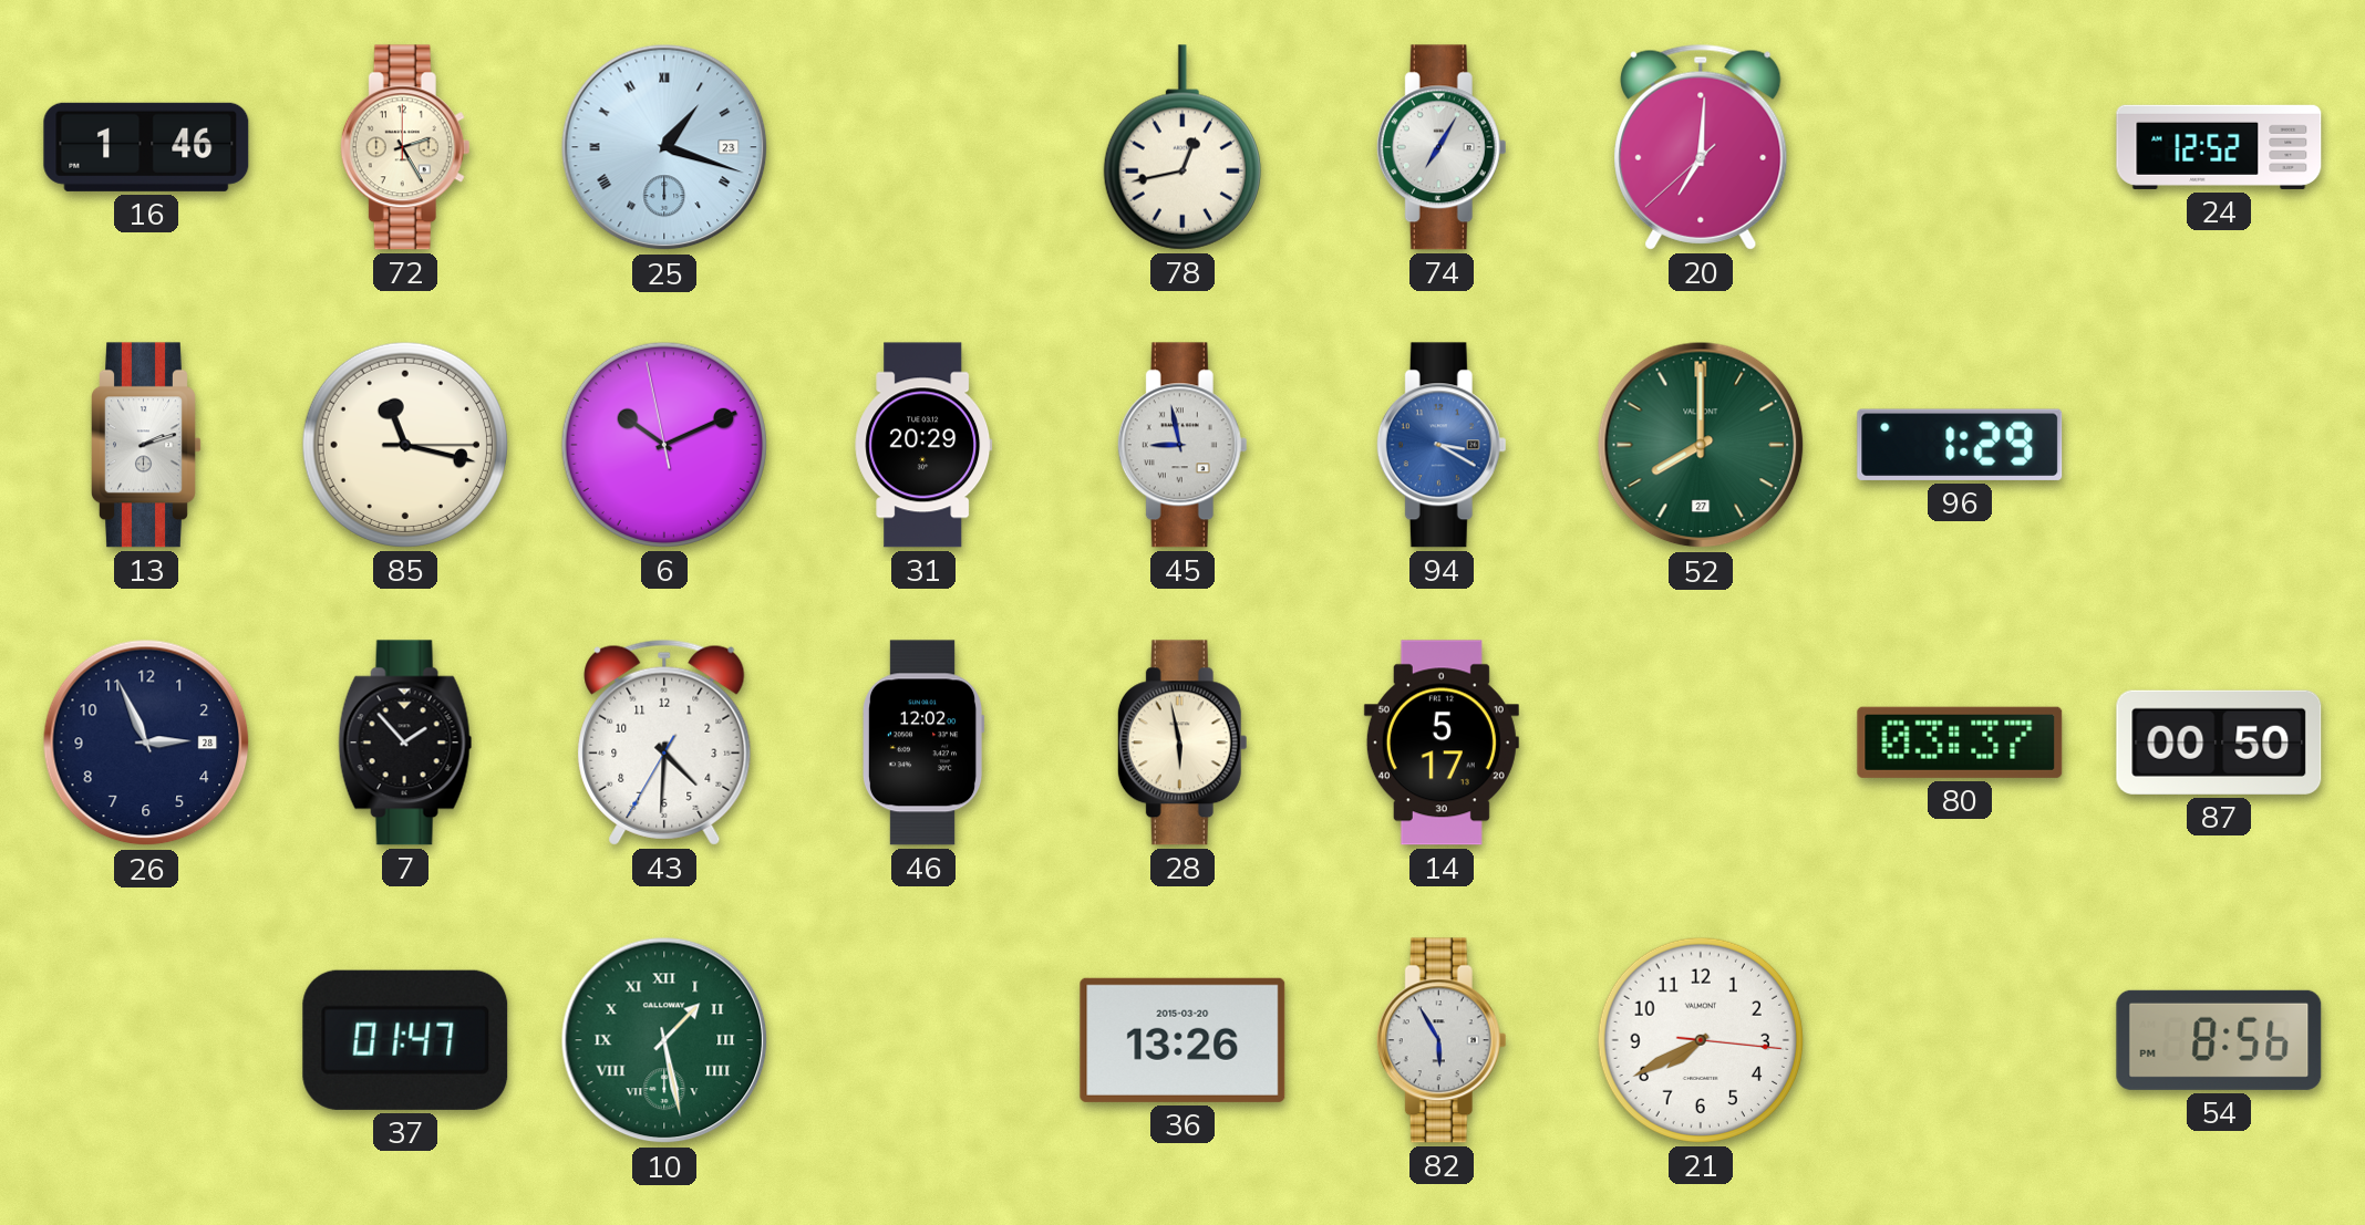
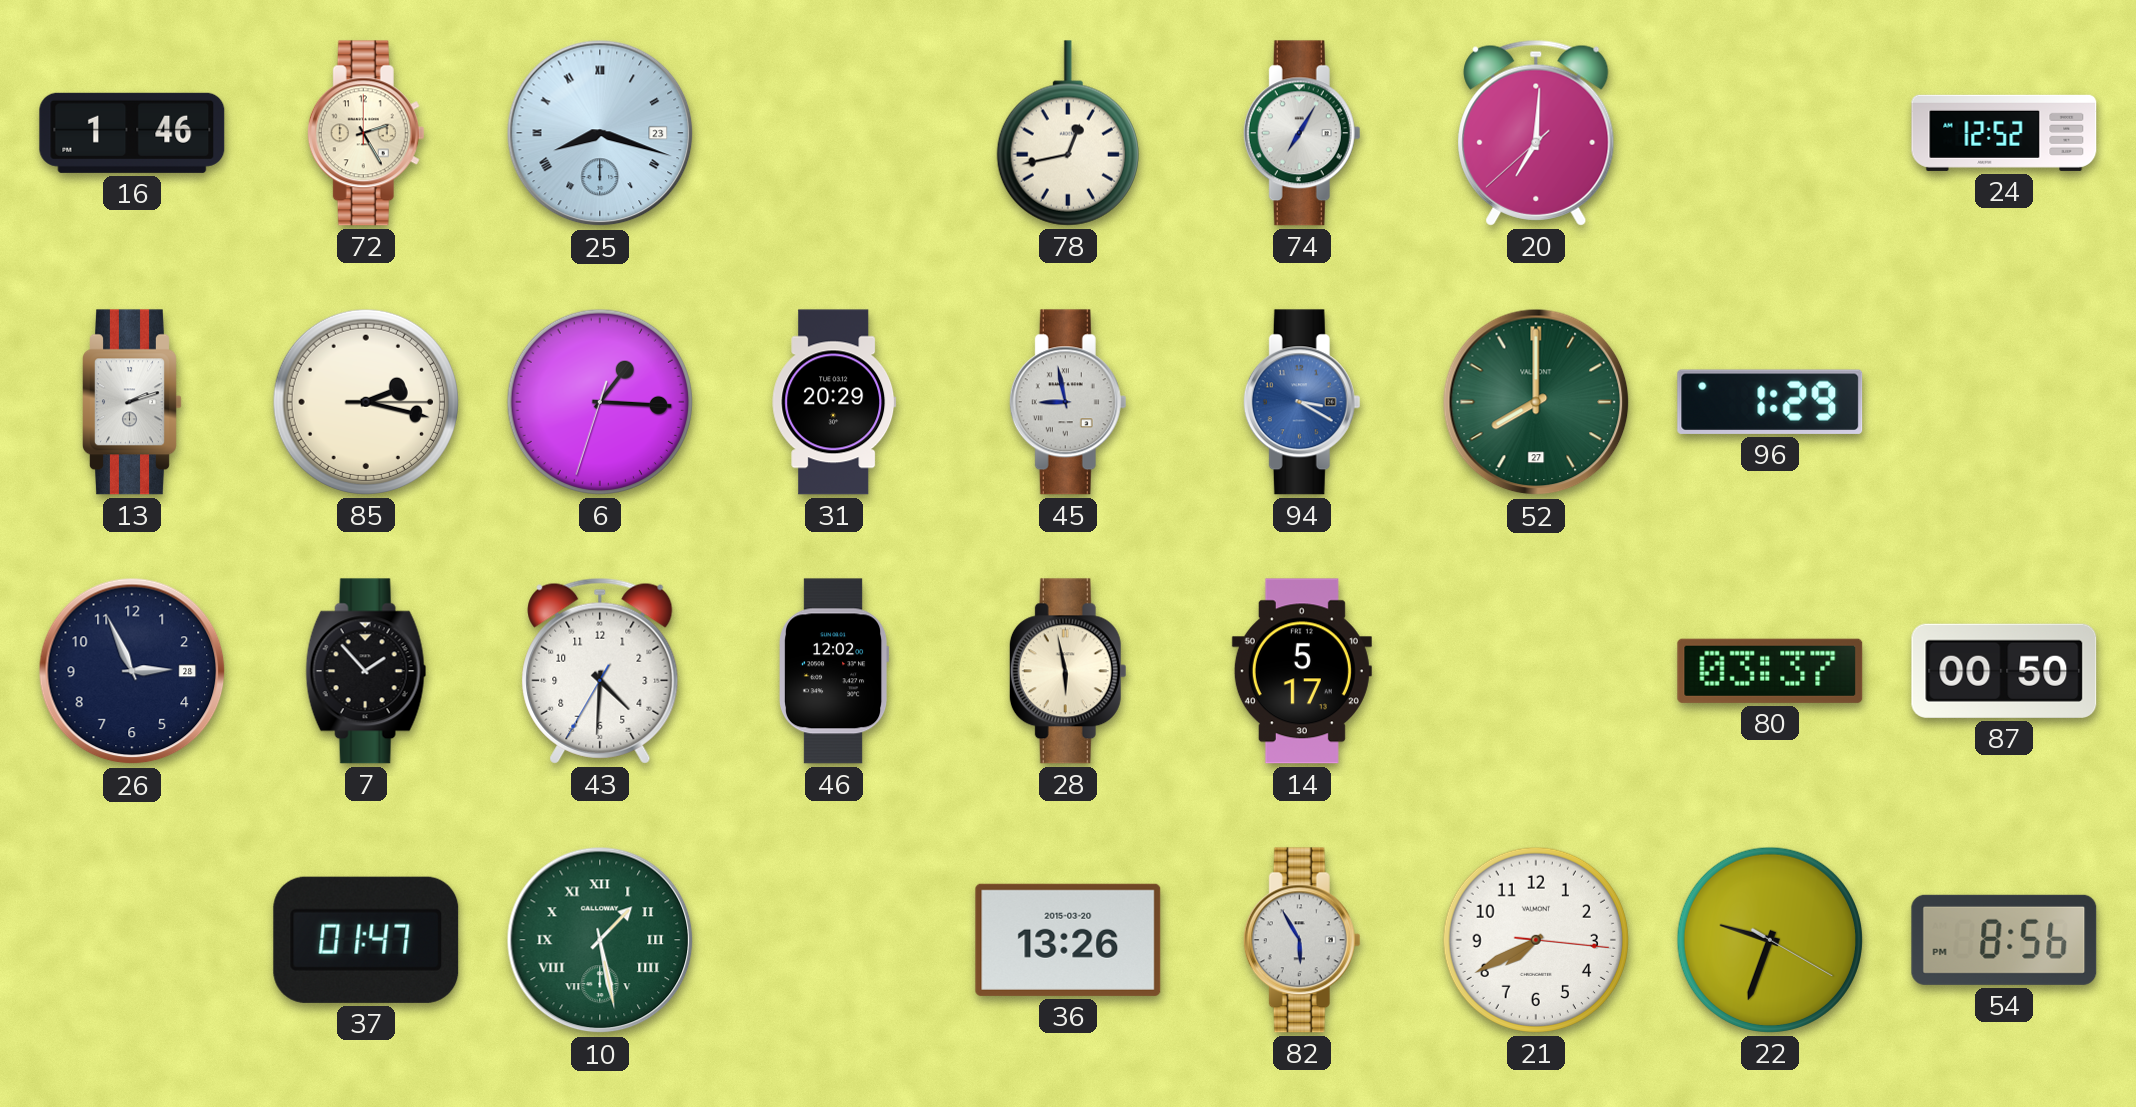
25: 1:18 -> 8:18 (600, 133)
85: 11:17 -> 2:17 (366, 402)
6: 10:10 -> 1:15 (600, 402)
22: none -> 9:33 (1770, 940)
